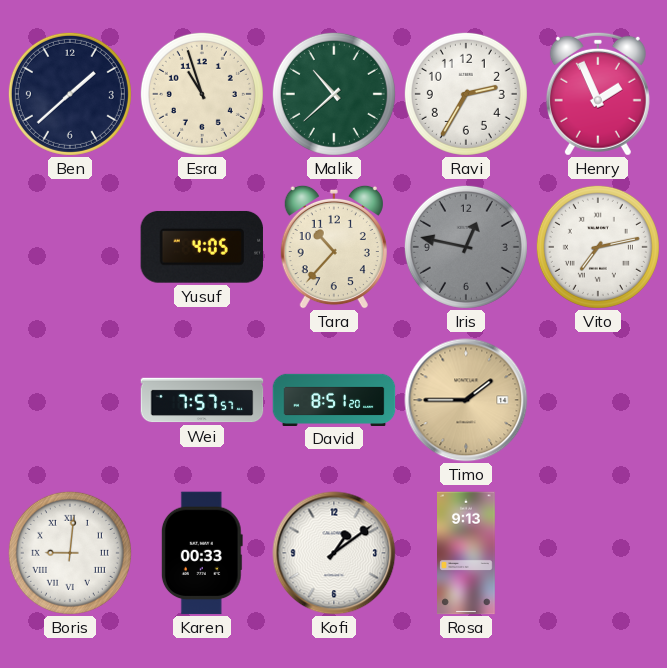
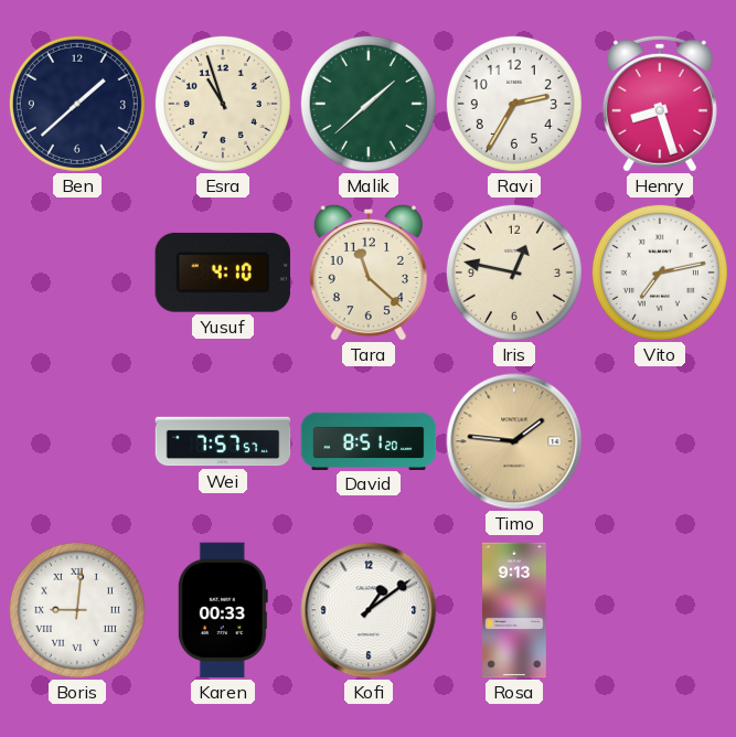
Malik: 10:38 -> 1:38 (369, 104)
Henry: 1:56 -> 8:27 (660, 104)
Yusuf: 4:05 -> 4:10 (222, 273)
Tara: 10:37 -> 11:22 (369, 273)
Iris dial: grey -> cream (514, 273)
Timo: 1:45 -> 1:46 (514, 441)
